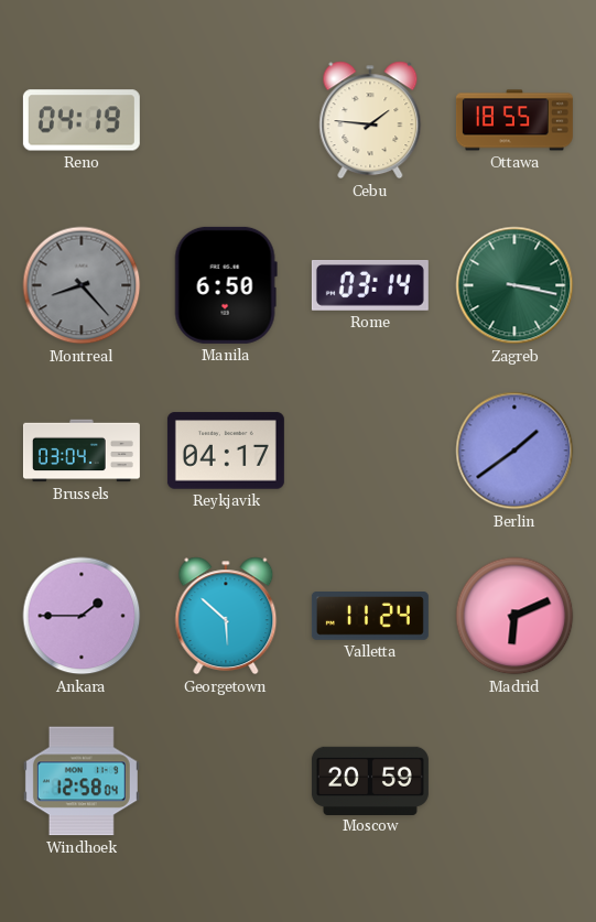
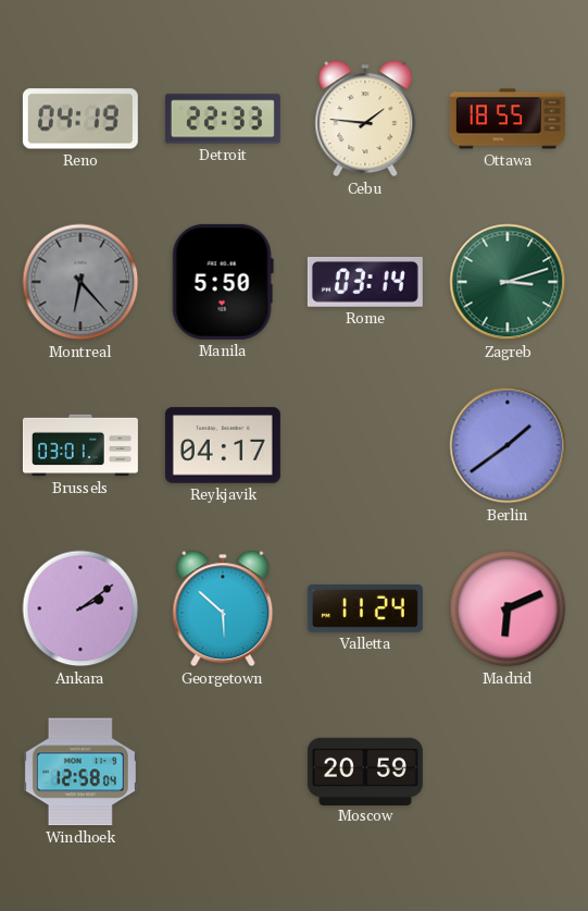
Detroit: none -> 22:33 (223, 119)
Montreal: 8:23 -> 6:23 (80, 282)
Manila: 6:50 -> 5:50 (223, 282)
Zagreb: 3:17 -> 3:12 (508, 282)
Brussels: 03:04 -> 03:01 (80, 445)
Ankara: 1:45 -> 2:09 (80, 608)
